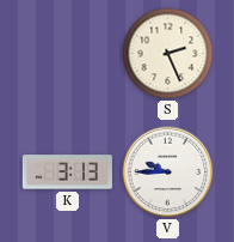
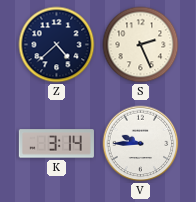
Z: none -> 4:38 (57, 45)
K: 3:13 -> 3:14 (56, 144)
